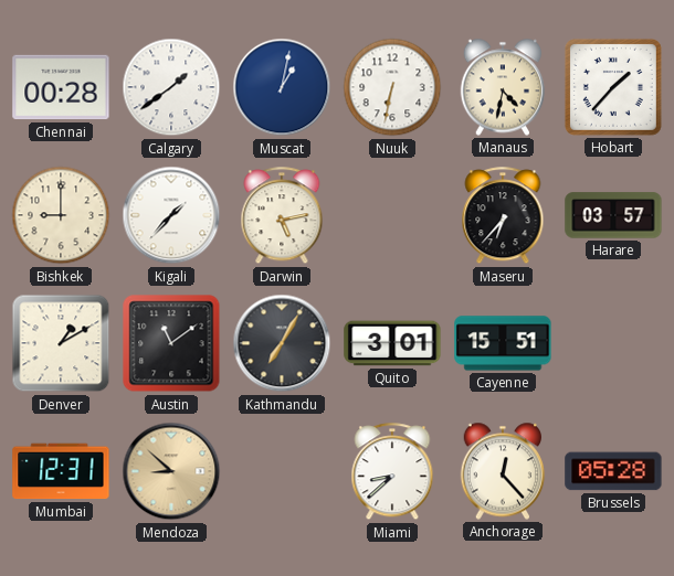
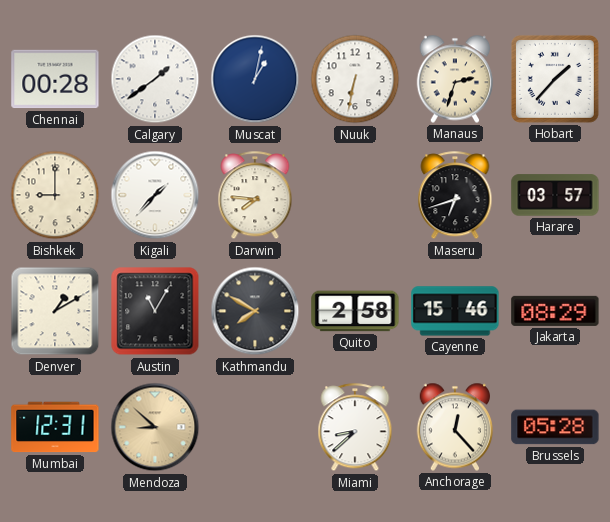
Manaus: 4:32 -> 2:33 (455, 79)
Darwin: 5:13 -> 7:46 (255, 196)
Maseru: 6:37 -> 6:42 (455, 196)
Austin: 11:09 -> 11:05 (155, 311)
Kathmandu: 7:05 -> 7:50 (255, 311)
Quito: 3:01 -> 2:58 (355, 311)
Cayenne: 15:51 -> 15:46 (455, 311)
Jakarta: none -> 08:29 (555, 311)
